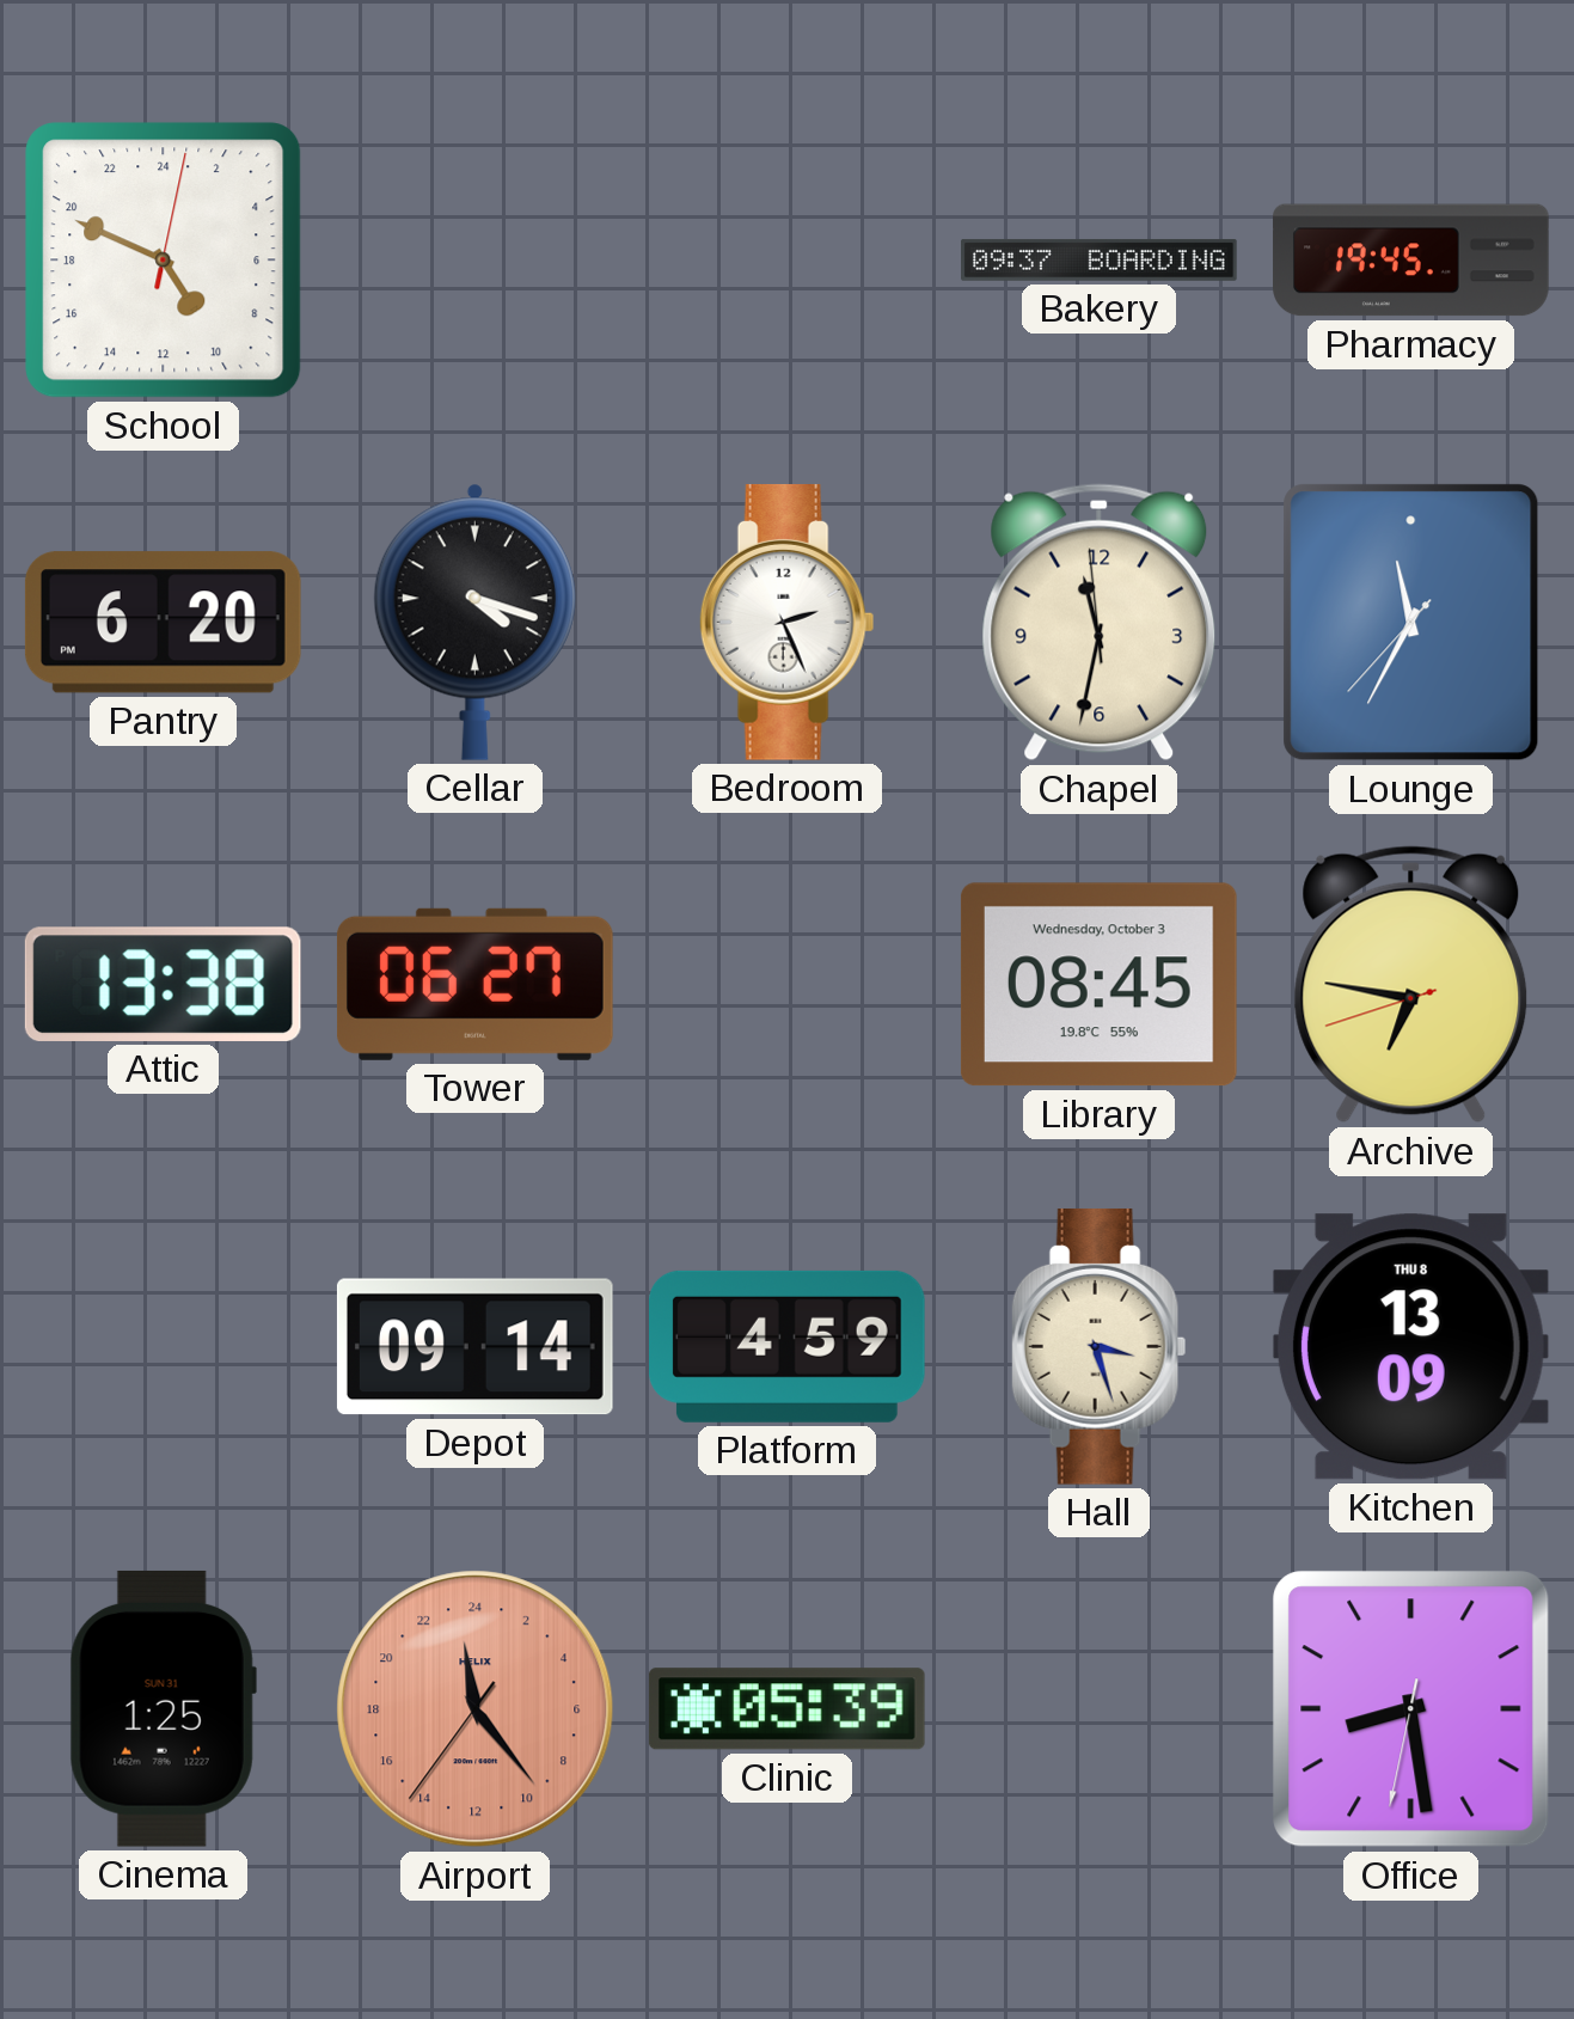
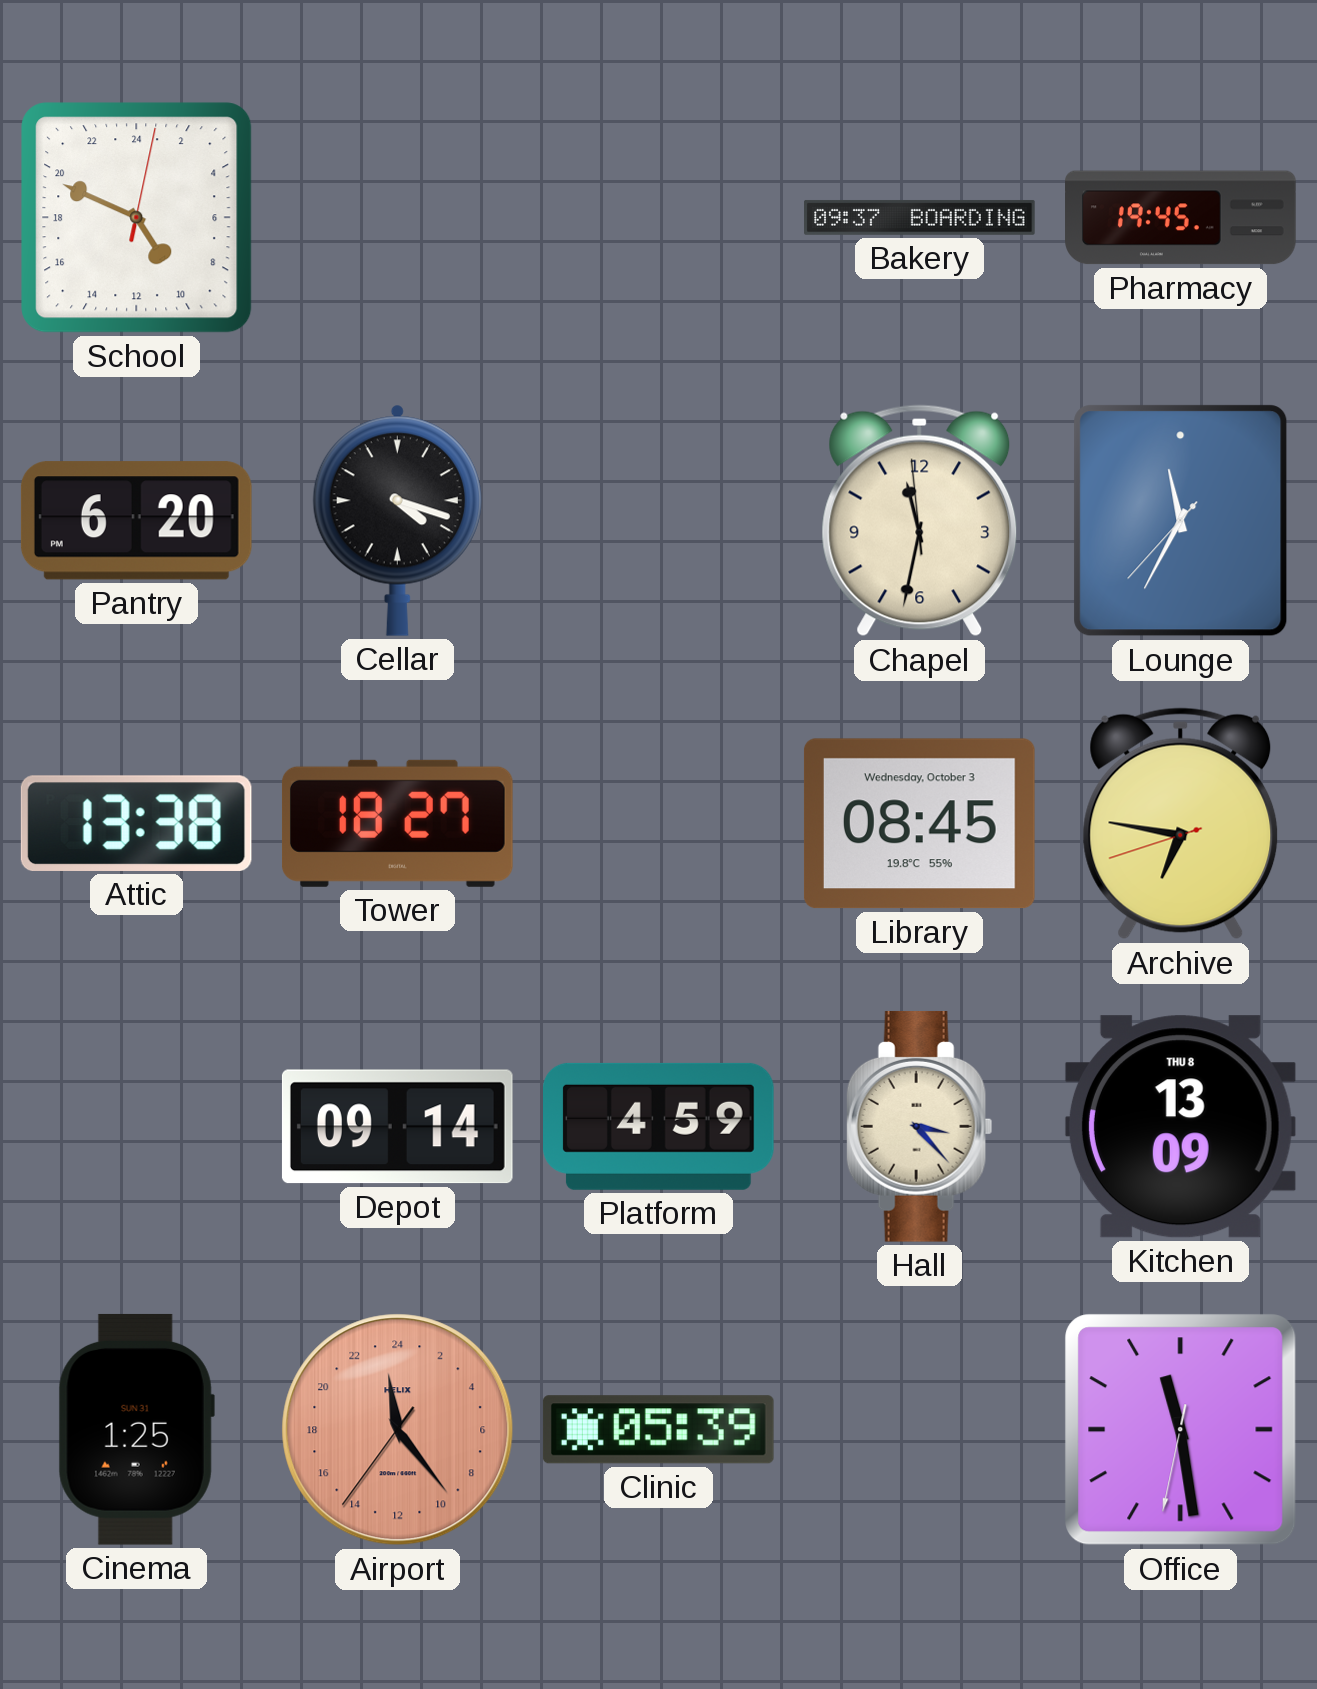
Bedroom: 2:26 -> none (788, 622)
Tower: 06:27 -> 18:27 (397, 823)
Hall: 3:27 -> 3:23 (920, 1126)
Office: 8:28 -> 11:28 (1181, 1430)
